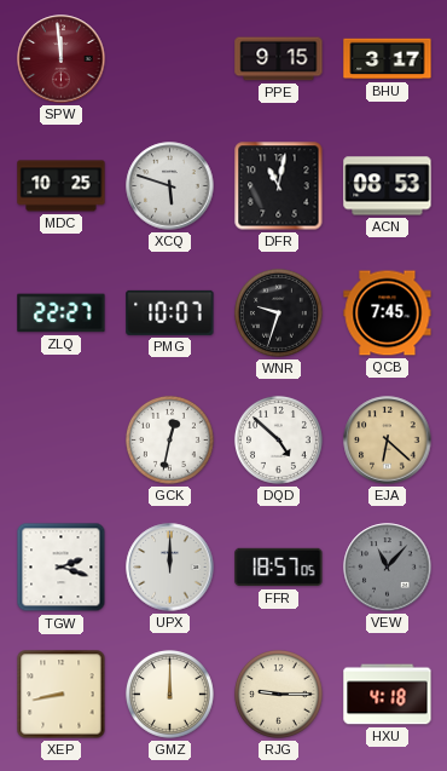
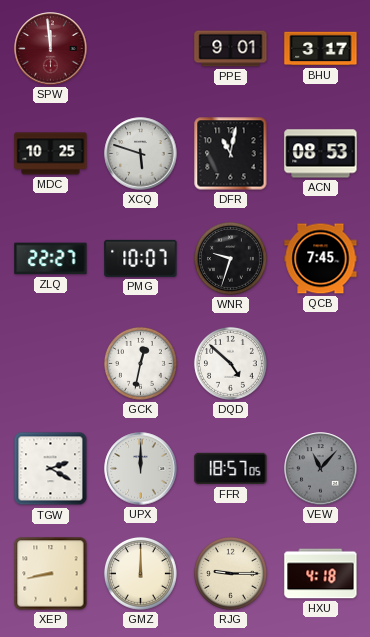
PPE: 9:15 -> 9:01 (231, 49)
EJA: 6:22 -> none (388, 441)
TGW: 2:18 -> 2:20 (51, 469)
